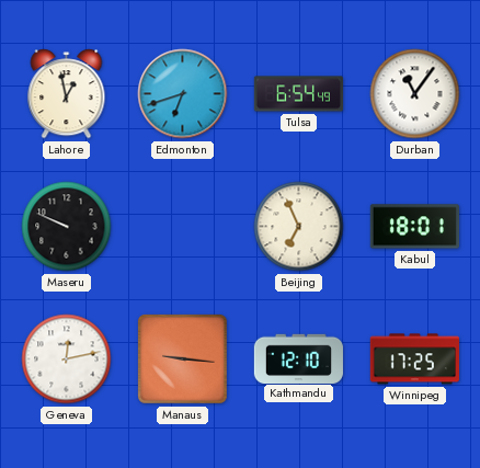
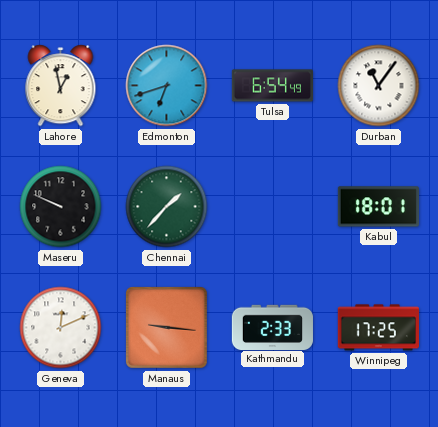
Chennai: none -> 1:37 (167, 207)
Beijing: 6:56 -> none (299, 227)
Geneva: 12:13 -> 12:11 (61, 328)
Kathmandu: 12:10 -> 2:33 (272, 327)
